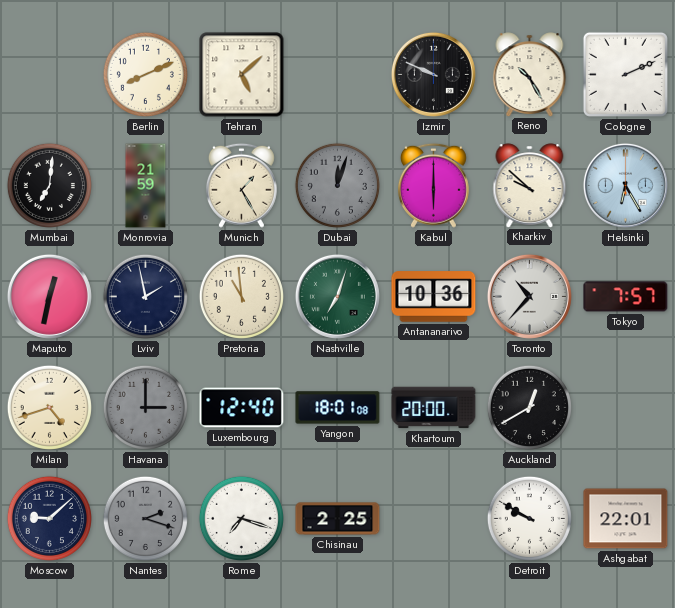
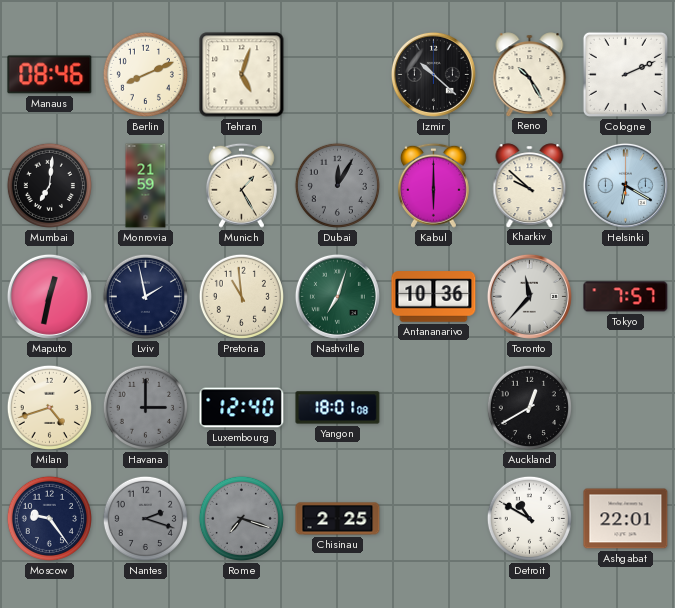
Manaus: none -> 08:46 (50, 75)
Tehran: 5:08 -> 5:03 (242, 75)
Izmir: 9:49 -> 10:22 (433, 74)
Dubai: 12:03 -> 12:05 (337, 185)
Helsinki: 6:25 -> 6:20 (625, 185)
Toronto: 10:37 -> 11:37 (529, 296)
Khartoum: 20:00 -> none (434, 408)
Moscow: 9:08 -> 9:24 (49, 518)
Rome dial: white -> grey (241, 518)
Detroit: 9:50 -> 10:50 (529, 518)
